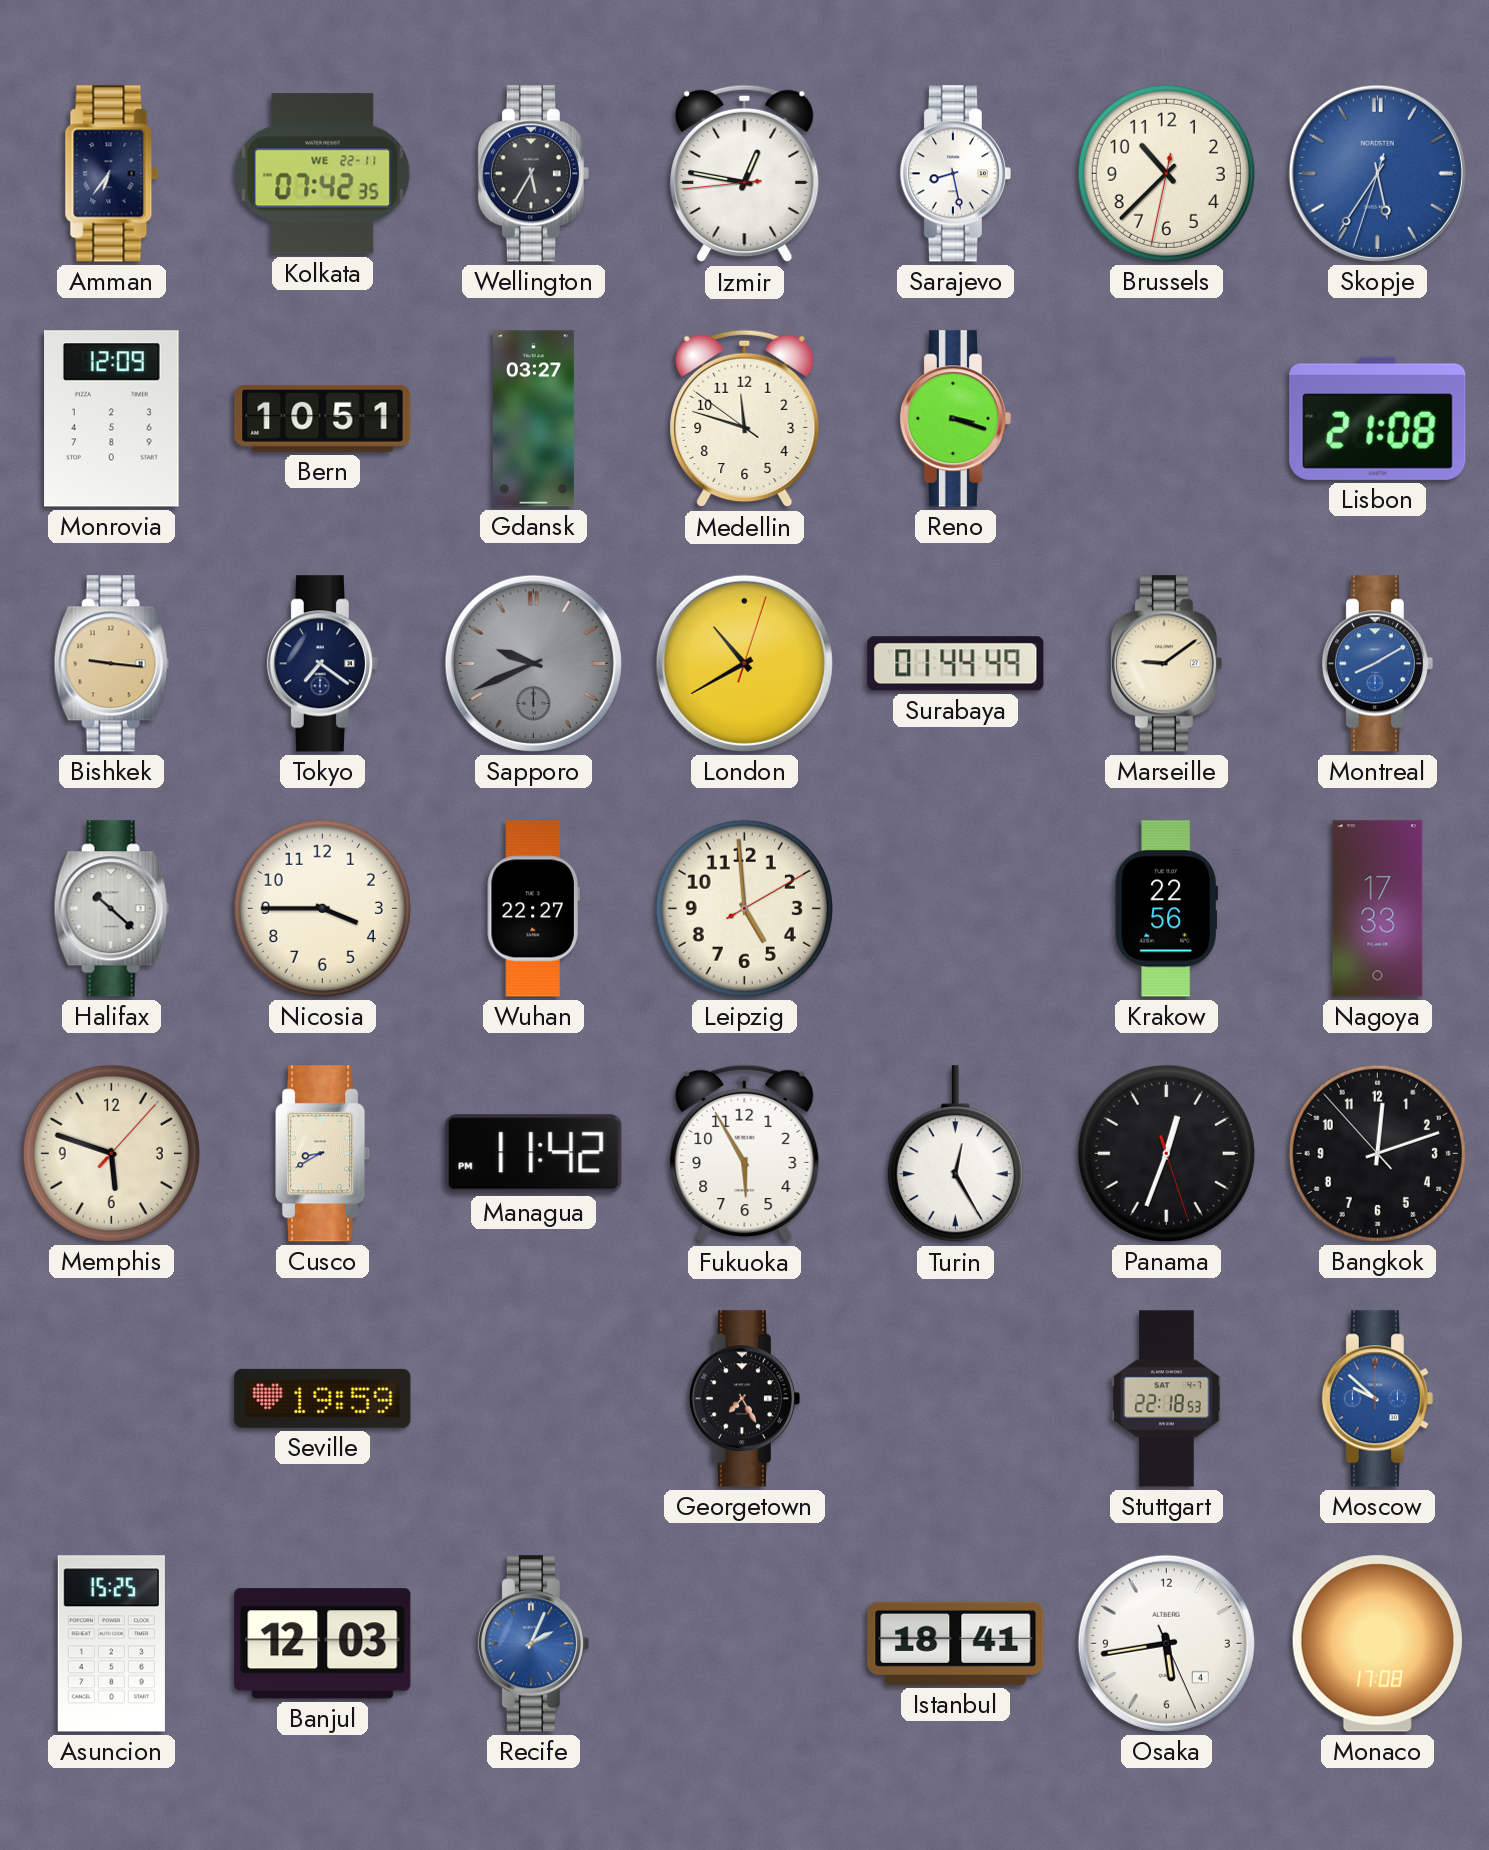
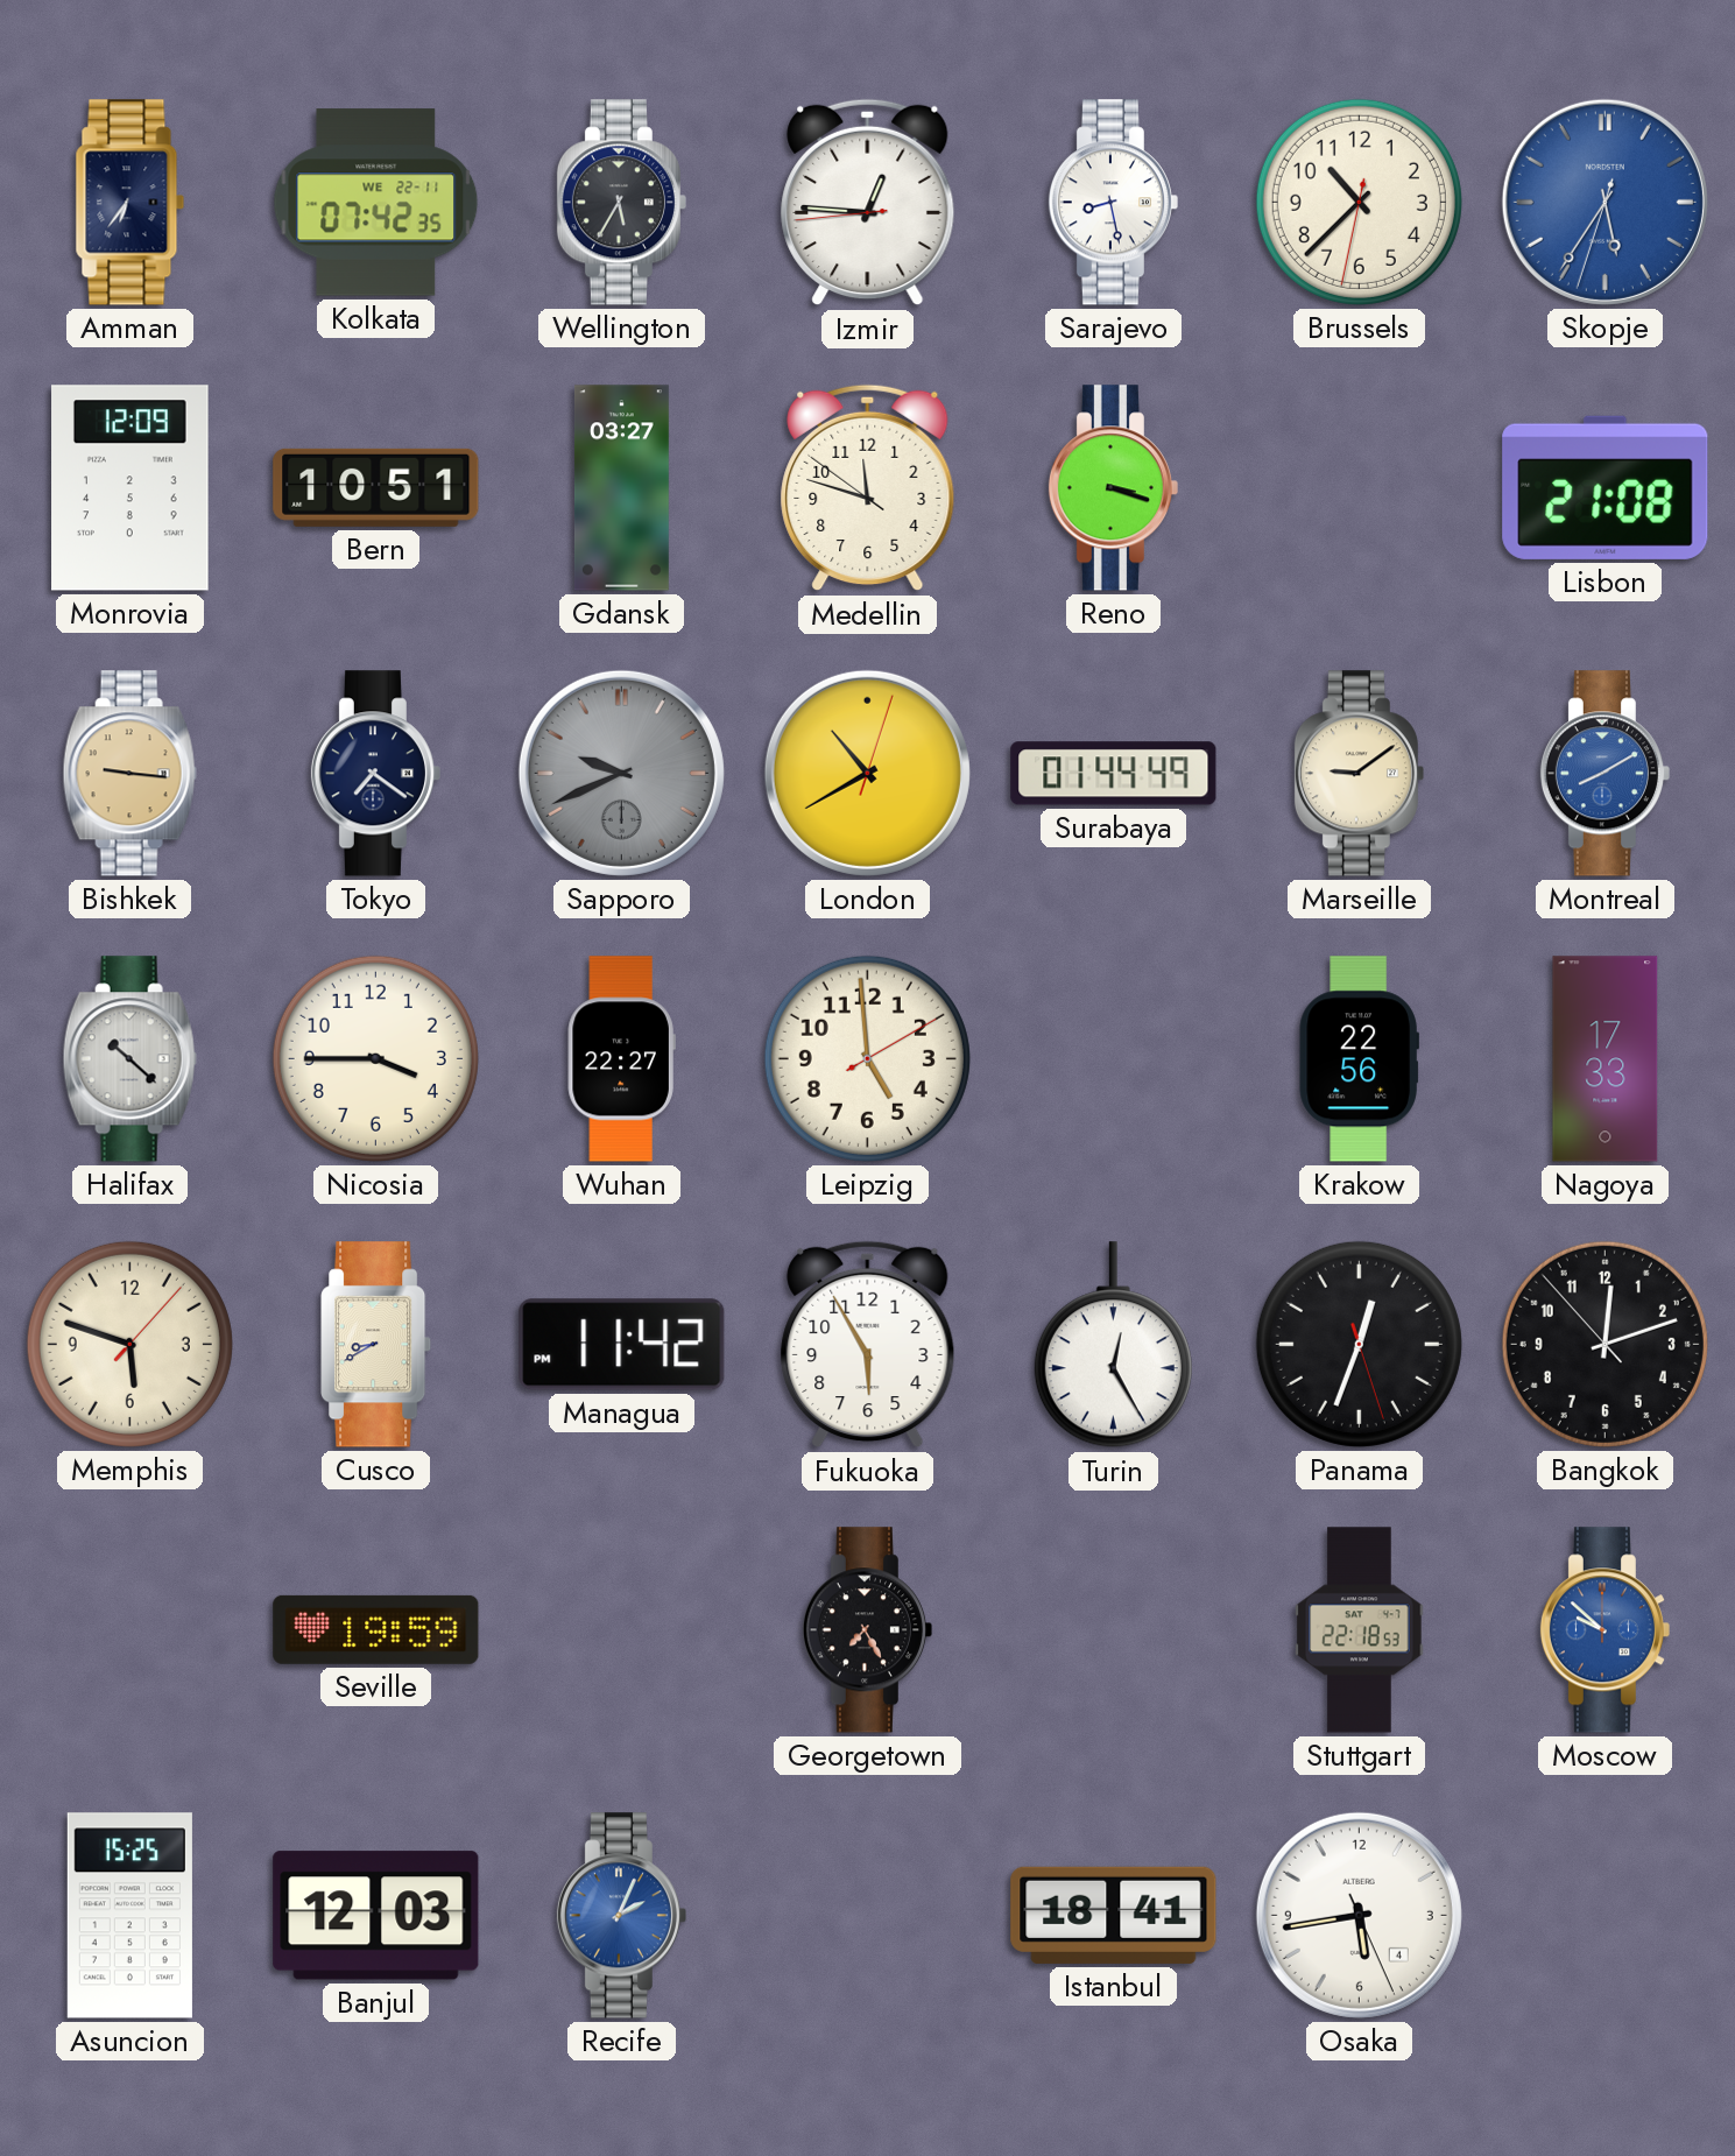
Izmir: 12:46 -> 12:45 (868, 203)
Monaco: 17:08 -> none (1377, 1644)
